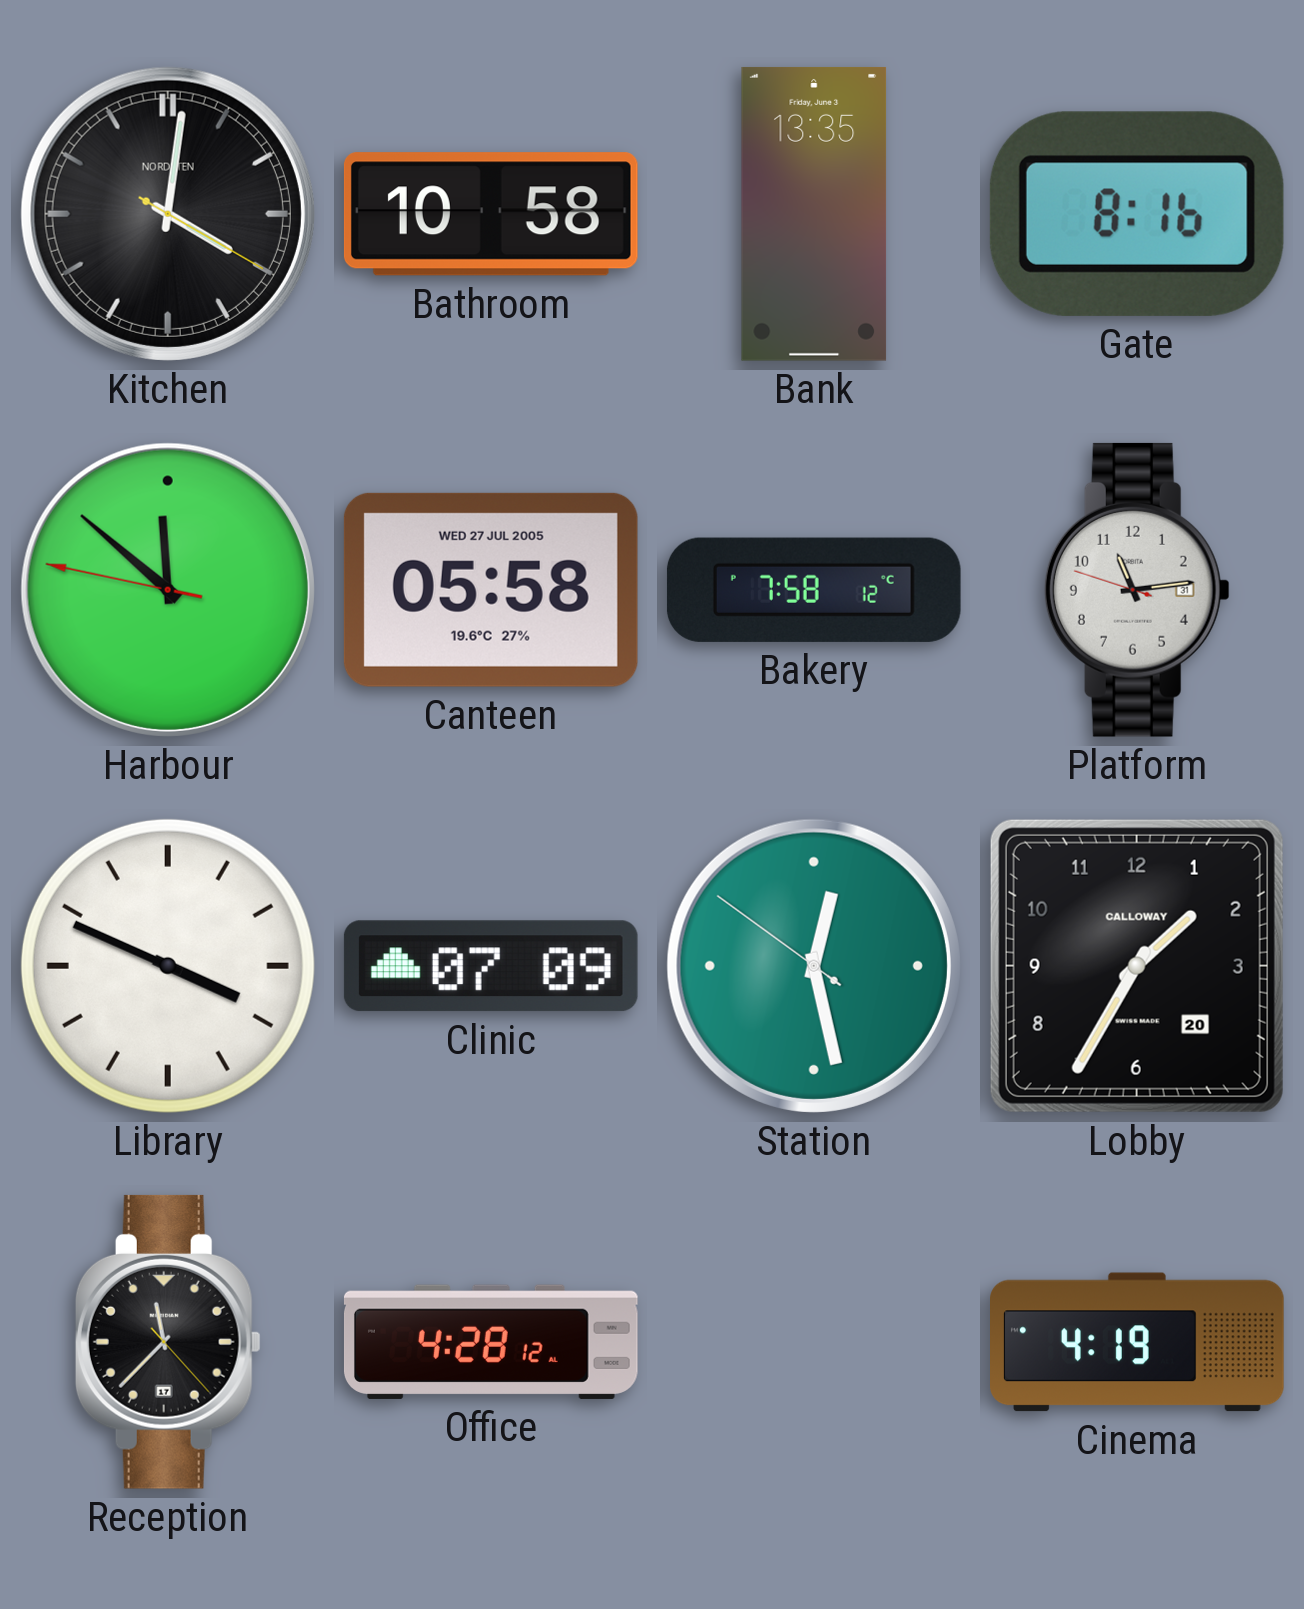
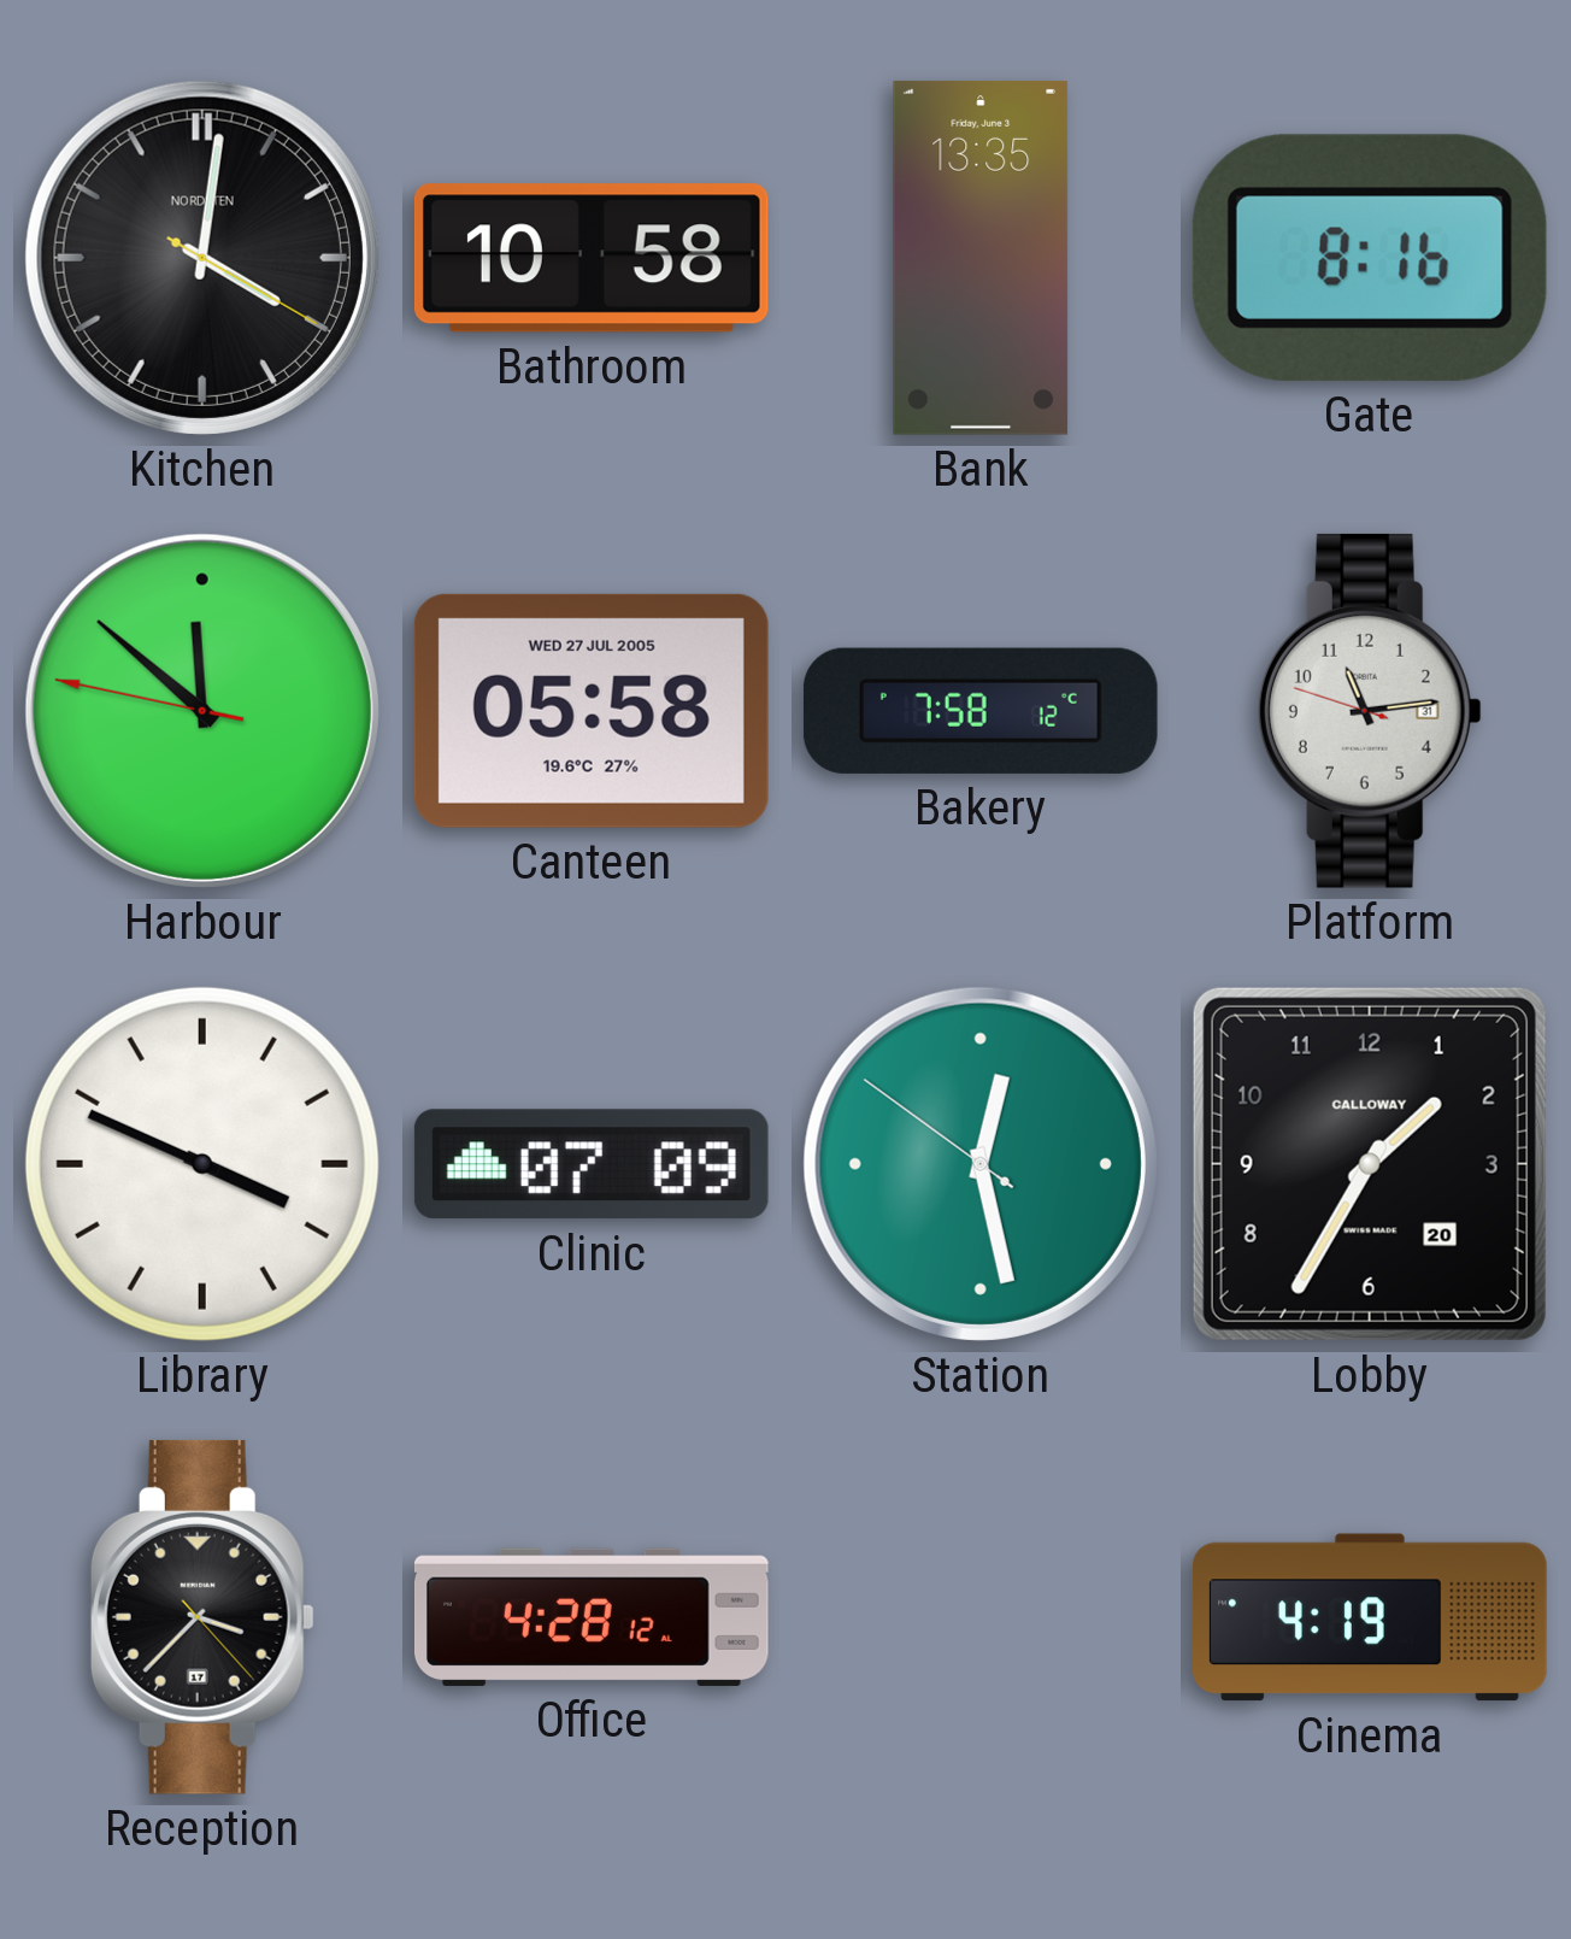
Reception: 11:37 -> 3:37 (202, 1617)
